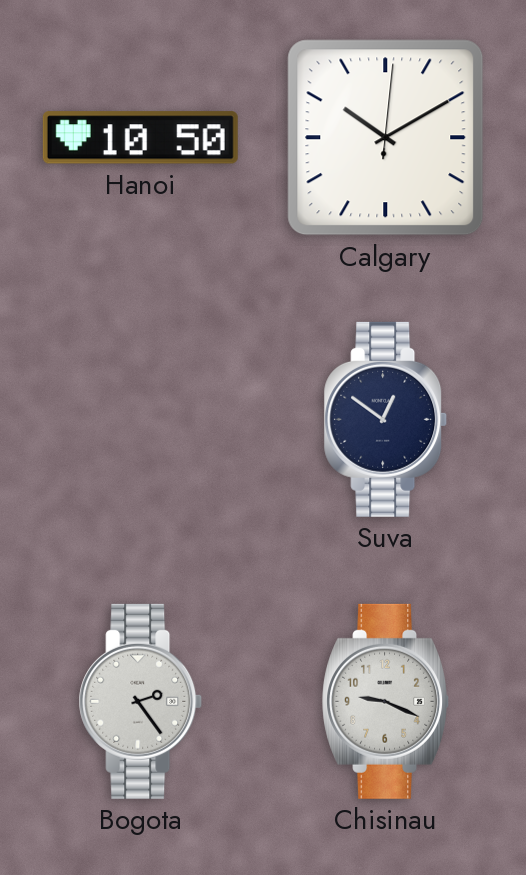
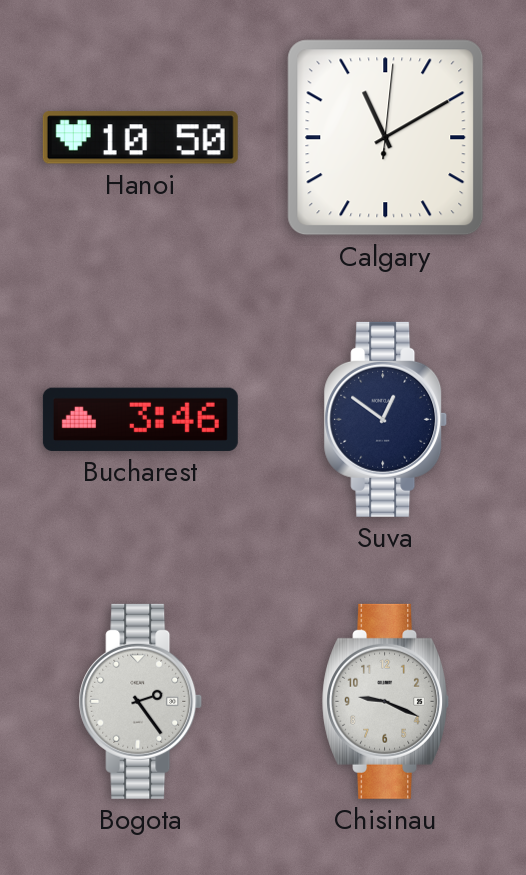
Calgary: 10:10 -> 11:10 (386, 138)
Bucharest: none -> 3:46 (140, 419)
